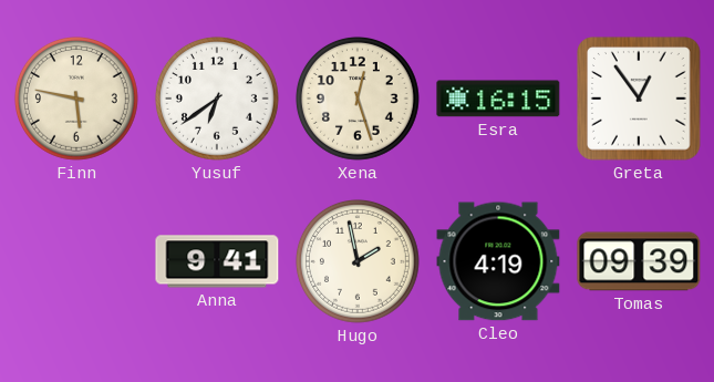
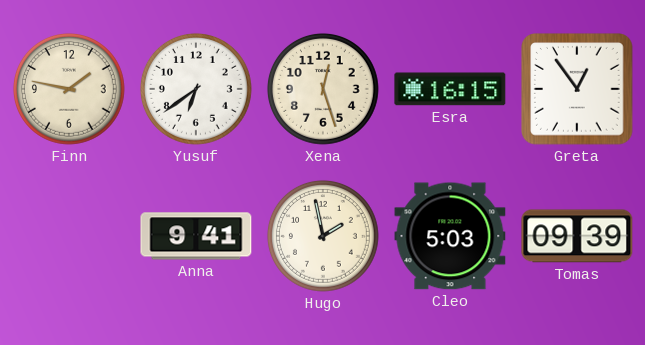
Finn: 5:47 -> 1:47 (69, 89)
Cleo: 4:19 -> 5:03 (450, 236)
